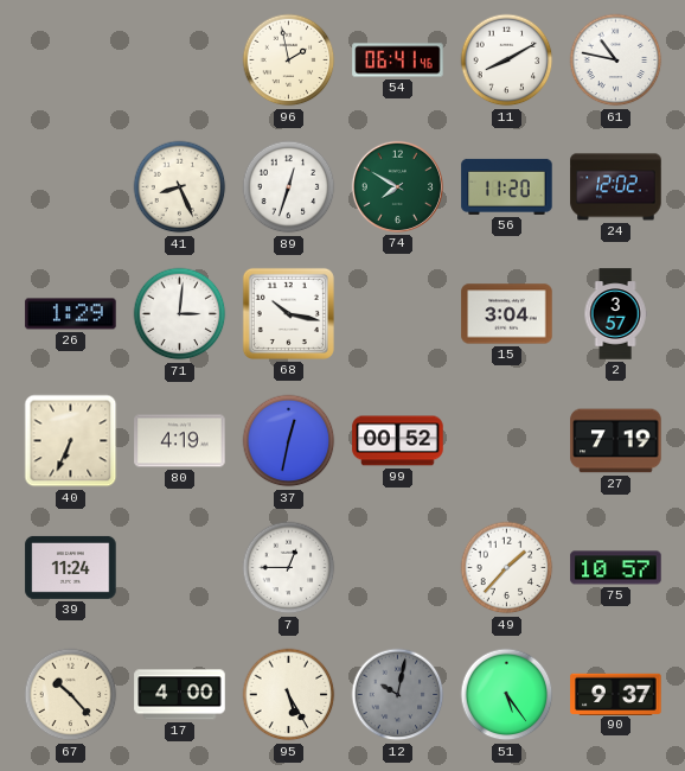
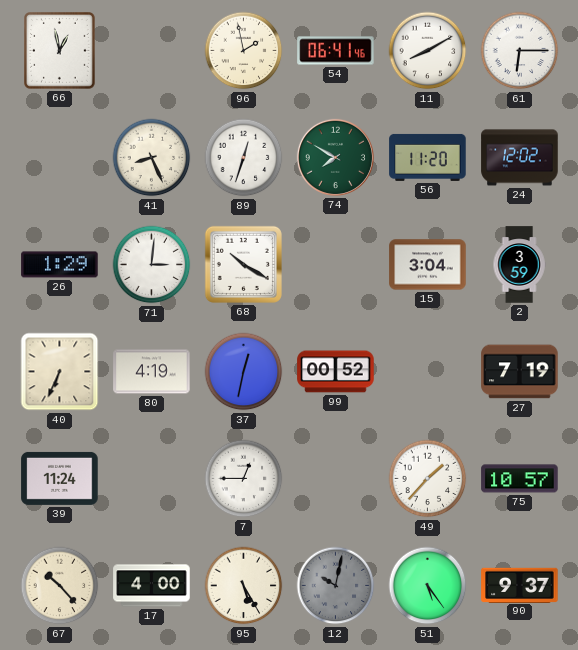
66: none -> 12:58 (60, 51)
61: 10:47 -> 6:15 (520, 51)
68: 10:17 -> 10:20 (243, 264)
2: 3:57 -> 3:59 (519, 265)
